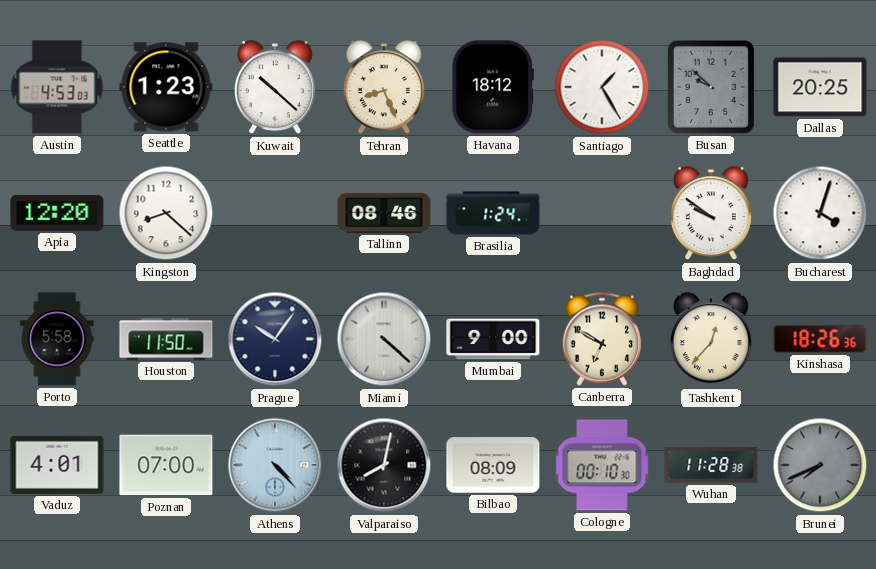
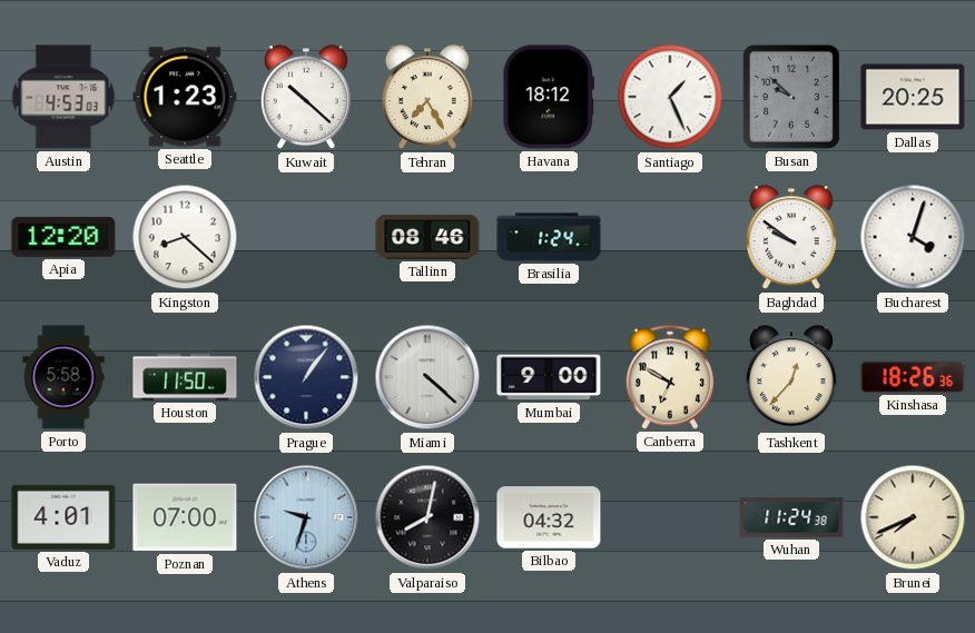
Tehran: 8:26 -> 7:25 (427, 98)
Santiago: 1:25 -> 1:26 (670, 97)
Prague: 10:06 -> 1:06 (306, 377)
Athens: 4:23 -> 9:33 (306, 517)
Bilbao: 08:09 -> 04:32 (549, 517)
Cologne: 00:10 -> none (602, 465)
Wuhan: 11:28 -> 11:24 (791, 517)
Brunei dial: grey -> cream (913, 517)
